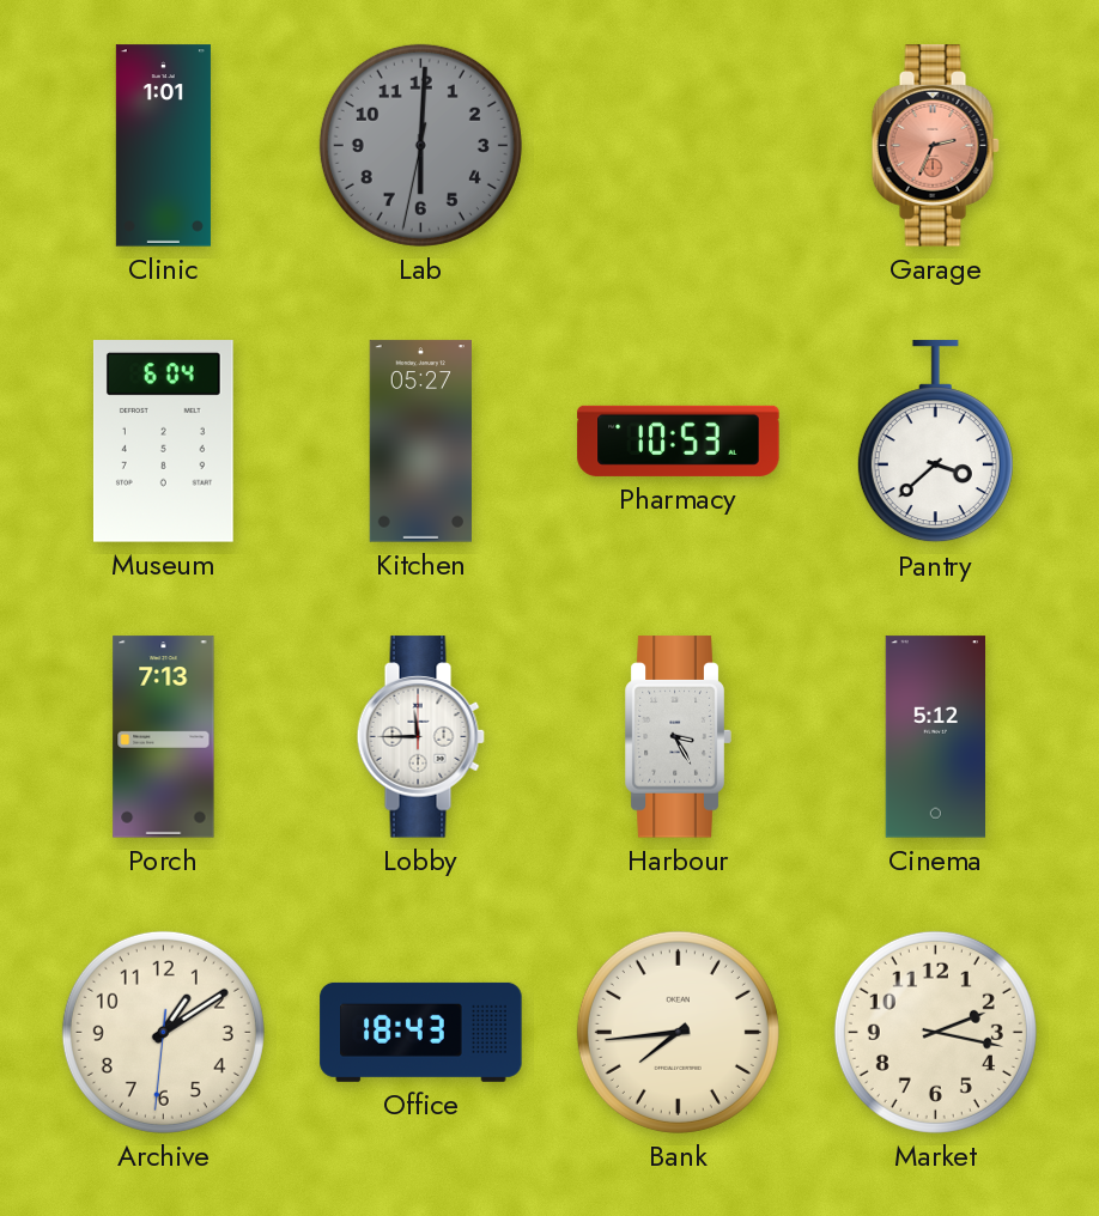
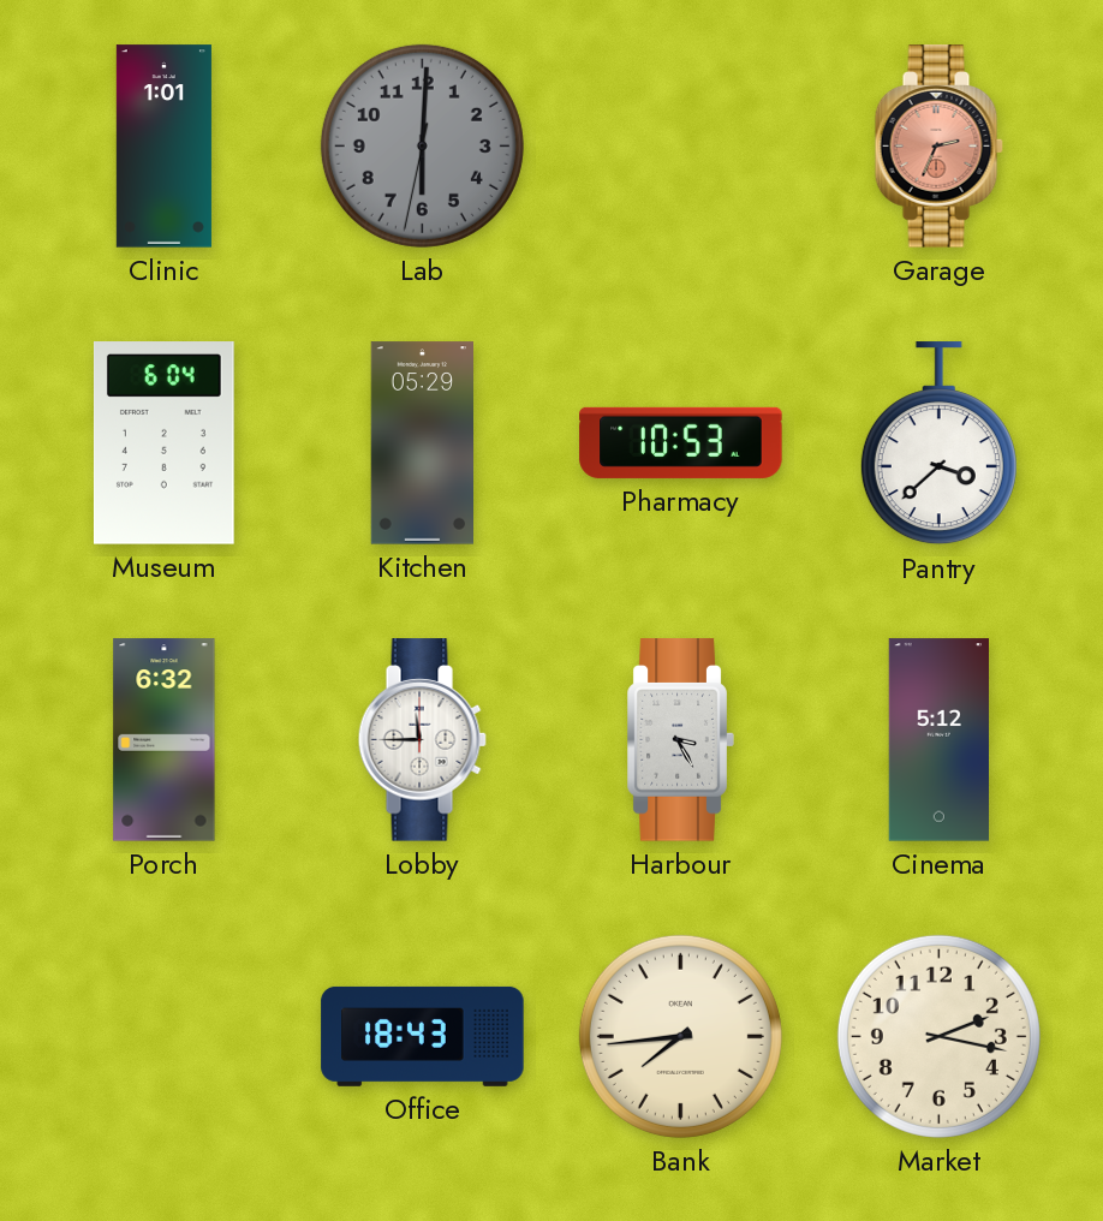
Kitchen: 05:27 -> 05:29 (422, 443)
Porch: 7:13 -> 6:32 (165, 740)
Archive: 1:09 -> none (163, 1032)
